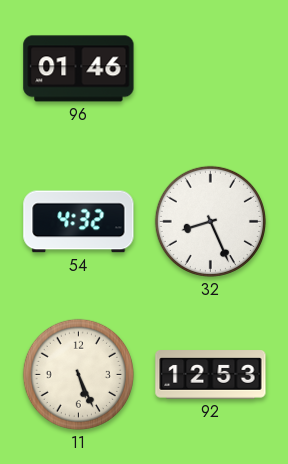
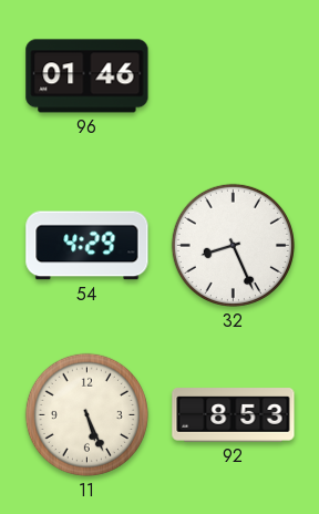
54: 4:32 -> 4:29 (88, 246)
92: 12:53 -> 8:53 (234, 415)
